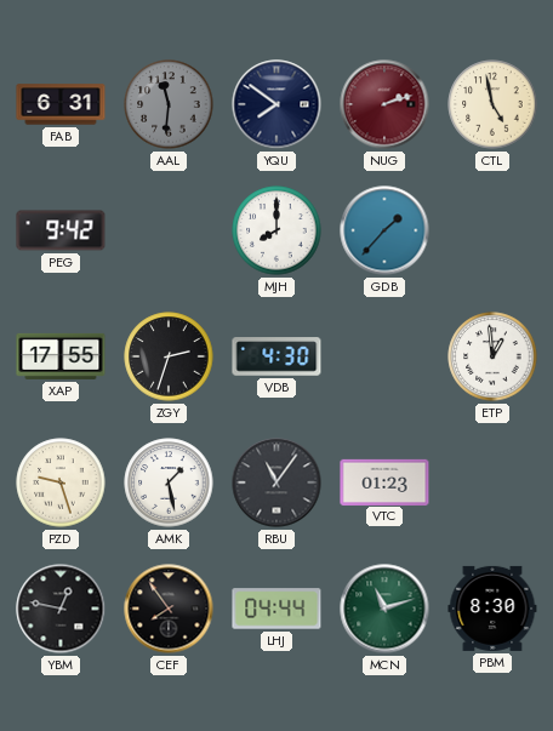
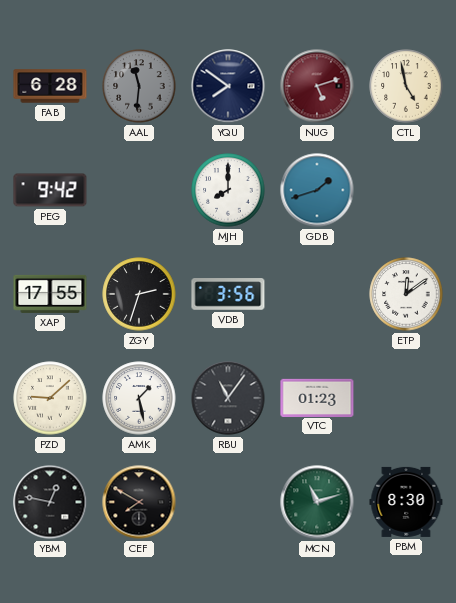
FAB: 6:31 -> 6:28 (50, 86)
NUG: 2:12 -> 5:12 (317, 86)
GDB: 1:37 -> 1:42 (317, 190)
VDB: 4:30 -> 3:56 (228, 294)
ETP: 12:59 -> 12:09 (406, 294)
PZD: 9:27 -> 9:08 (50, 398)
CEF: 7:54 -> 7:50 (139, 502)
LHJ: 04:44 -> none (276, 609)
